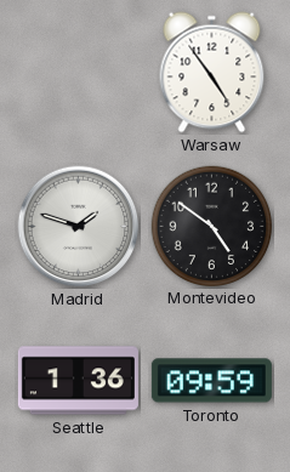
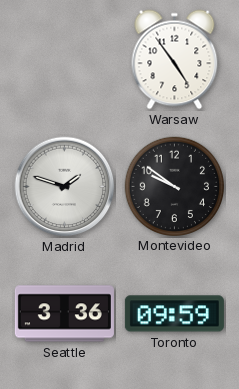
Montevideo: 4:51 -> 9:51 (174, 186)
Seattle: 1:36 -> 3:36 (64, 314)
